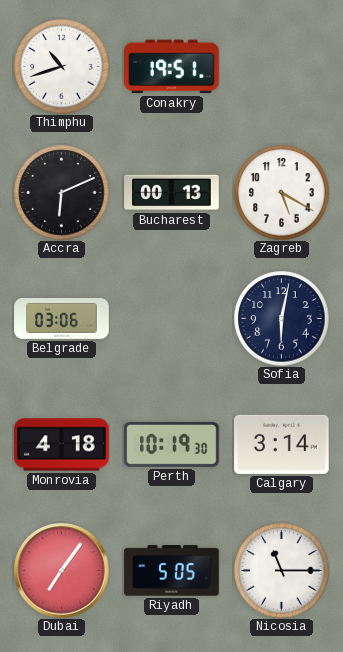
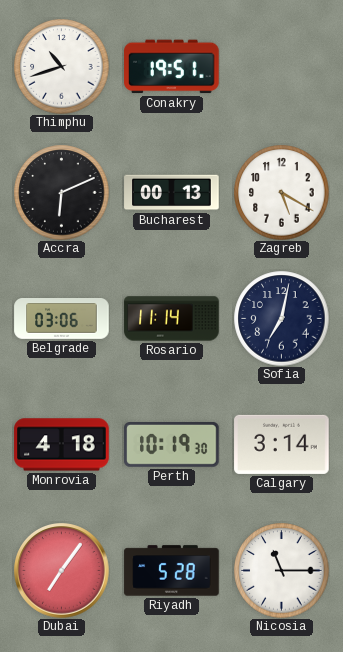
Rosario: none -> 11:14 (172, 319)
Sofia: 6:02 -> 7:02 (281, 318)
Riyadh: 5:05 -> 5:28 (172, 571)
